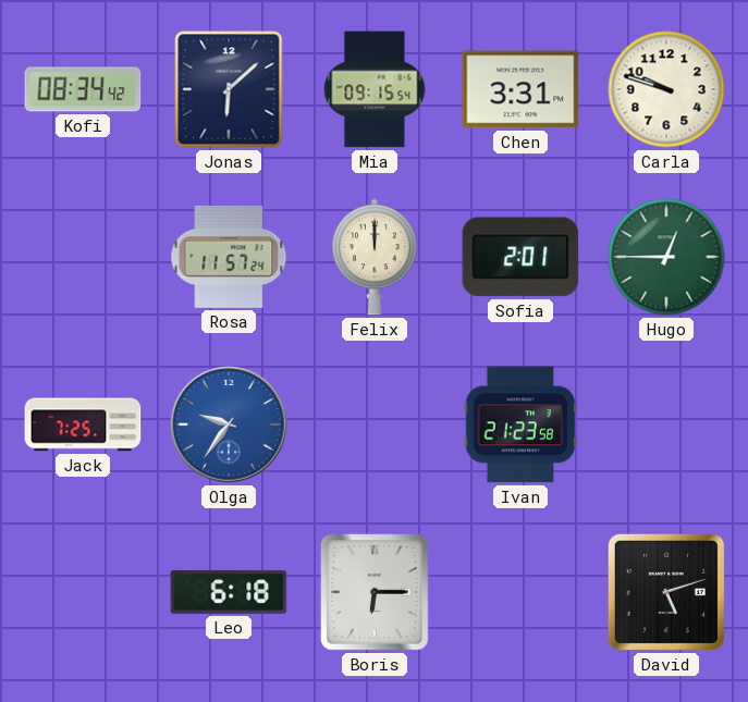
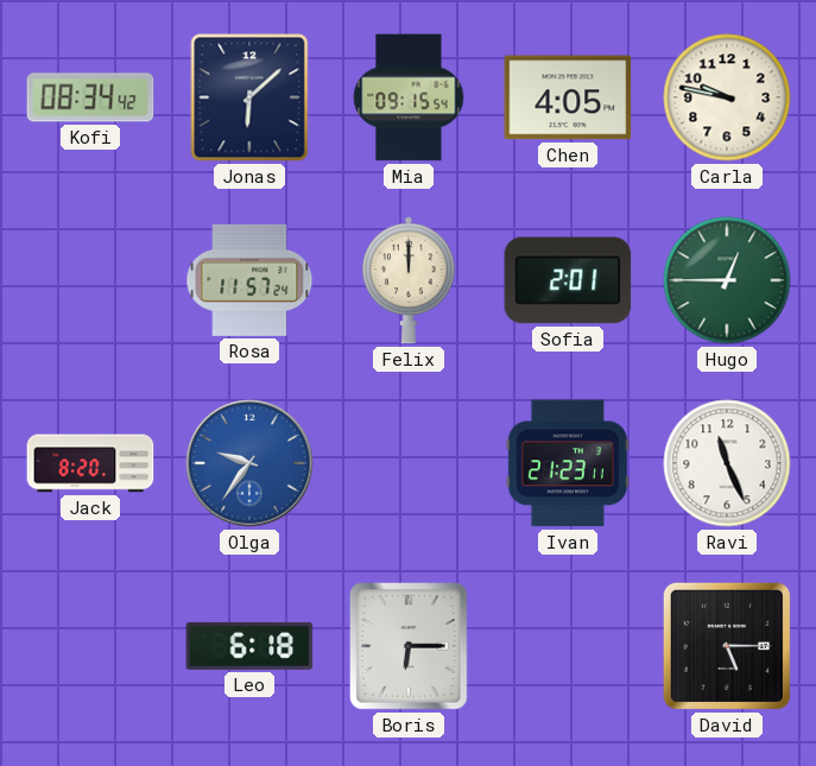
Chen: 3:31 -> 4:05 (568, 97)
Carla: 9:48 -> 9:47 (727, 97)
Jack: 7:25 -> 8:20 (90, 463)
Ivan: 21:23:58 -> 21:23:11 (568, 463)
Ravi: none -> 11:26 (727, 463)
David: 5:12 -> 5:15 (727, 646)
